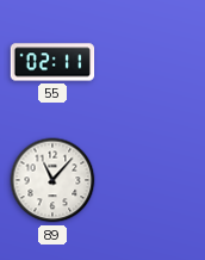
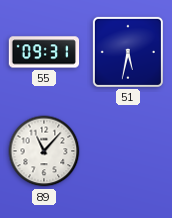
55: 02:11 -> 09:31 (44, 52)
51: none -> 5:32 (128, 52)
